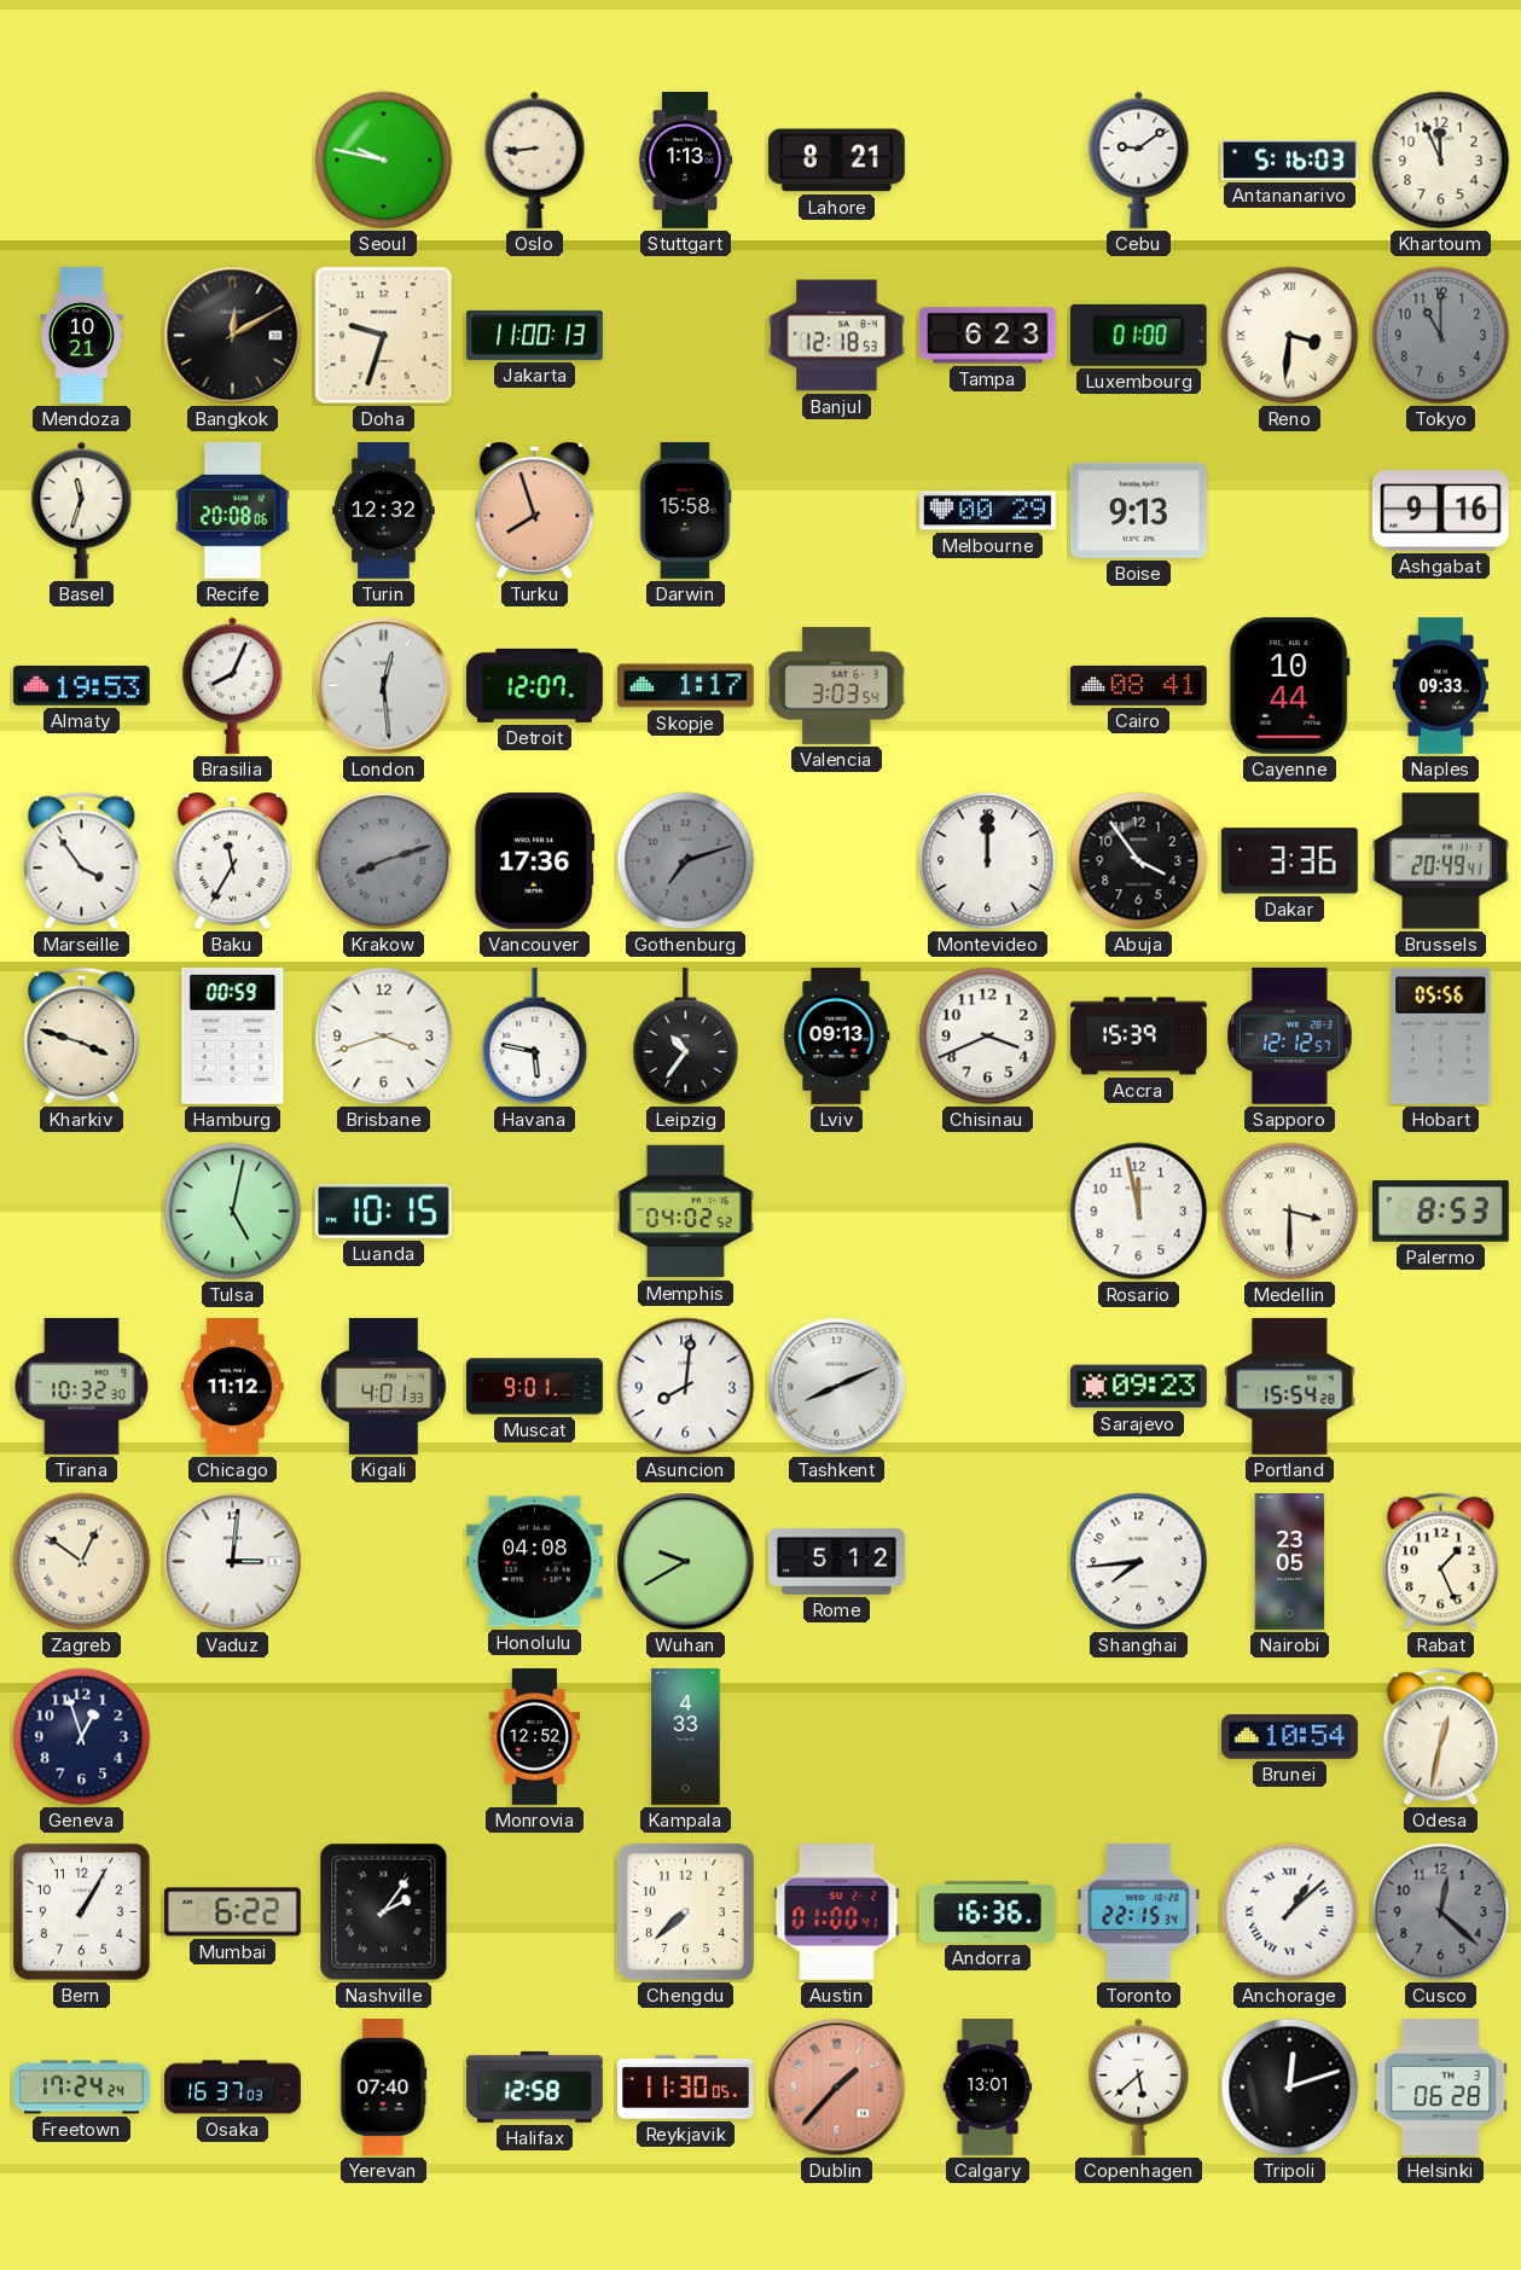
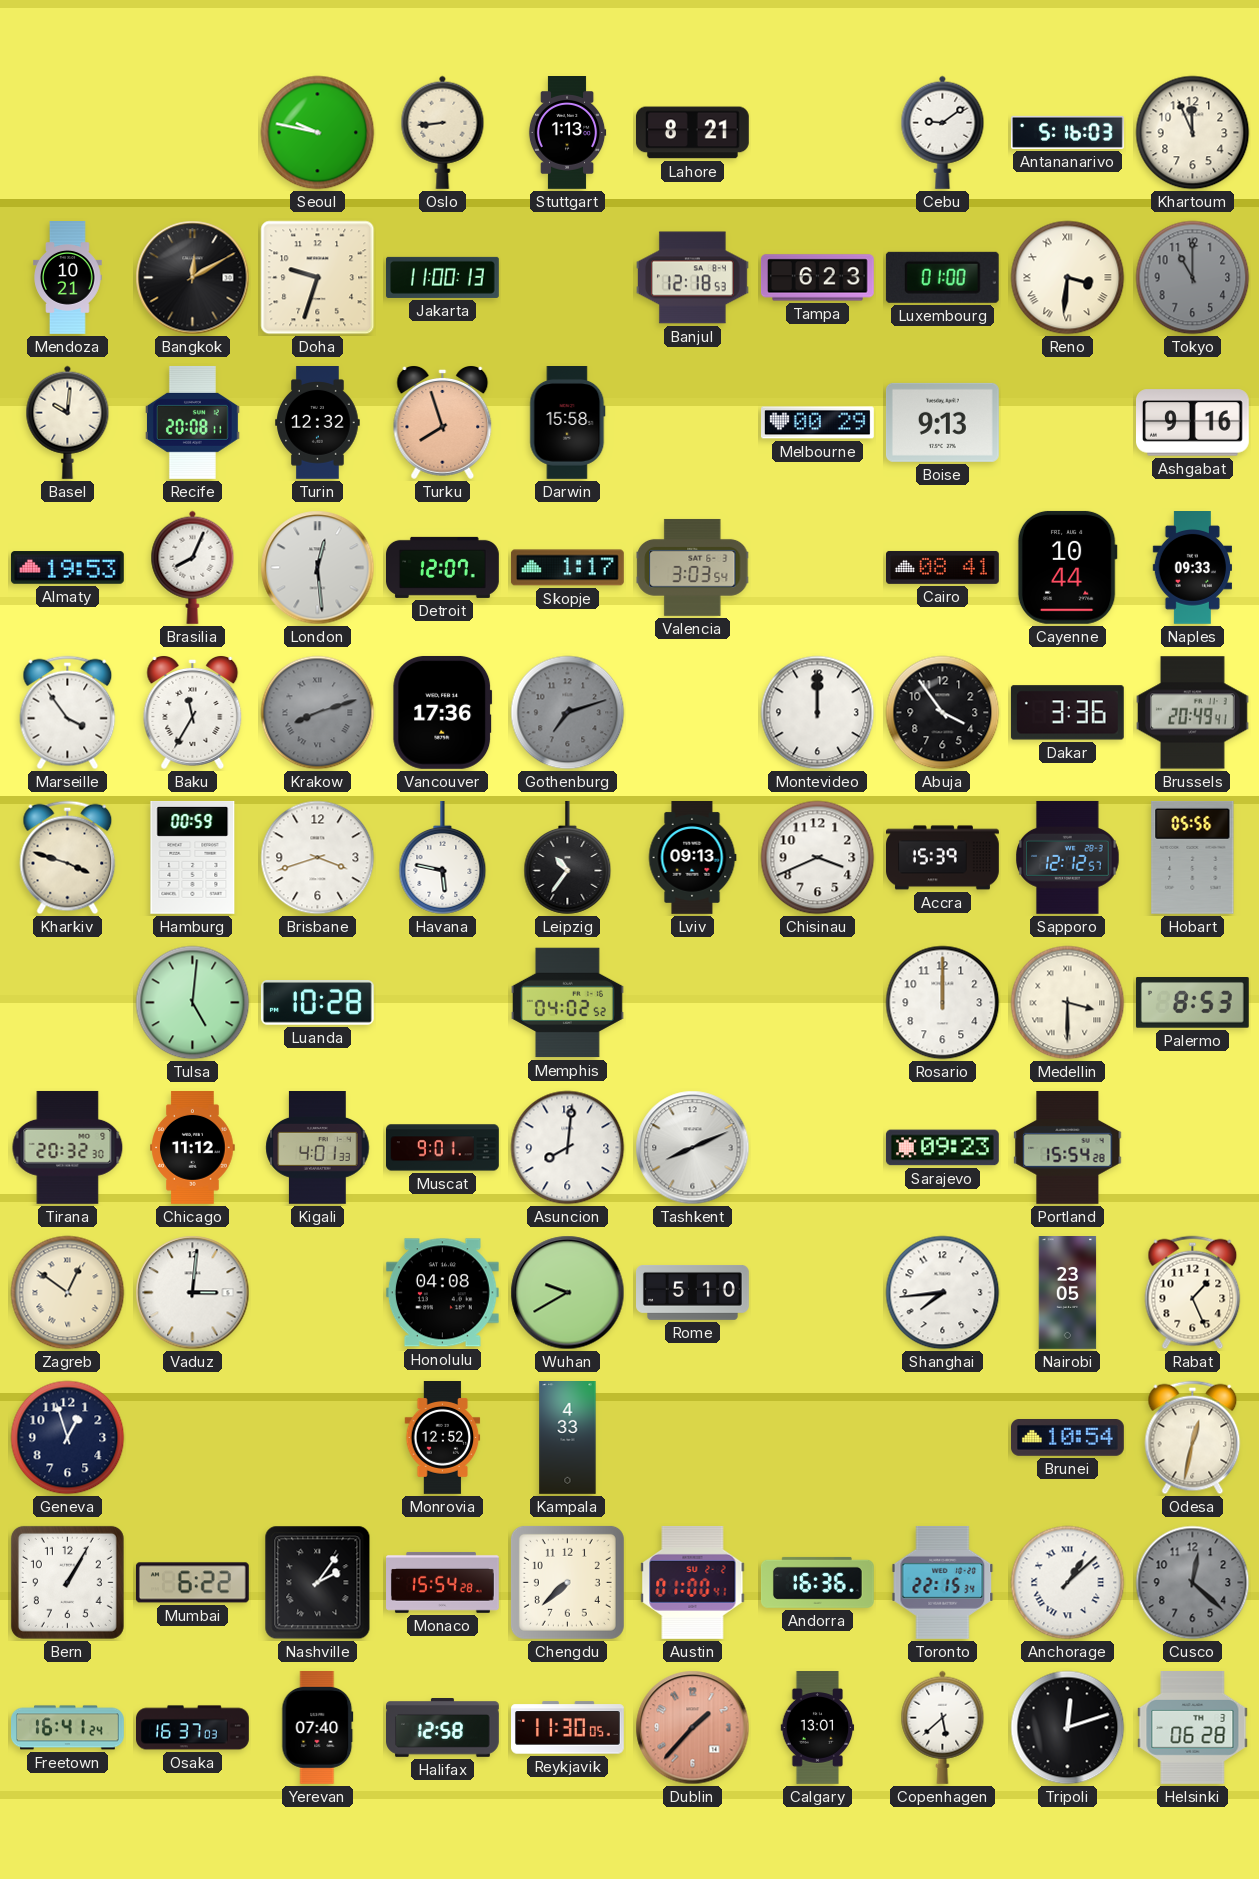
Basel: 11:33 -> 10:01 (68, 422)
Recife: 20:08:06 -> 20:08:11 (192, 422)
Tulsa: 5:02 -> 5:01 (193, 1003)
Luanda: 10:15 -> 10:28 (317, 1003)
Rosario: 11:58 -> 12:00 (943, 1003)
Tirana: 10:32 -> 20:32 (68, 1147)
Rome: 5:12 -> 5:10 (693, 1293)
Monaco: none -> 15:54 (443, 1582)
Freetown: 17:24 -> 16:41 (68, 1728)
